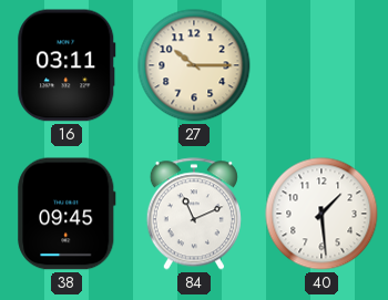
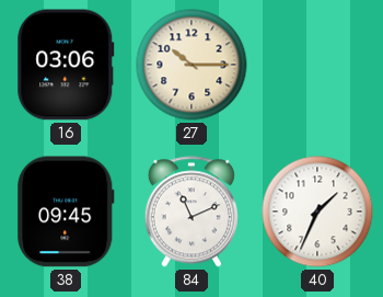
16: 03:11 -> 03:06 (66, 65)
40: 1:29 -> 1:34 (317, 212)
